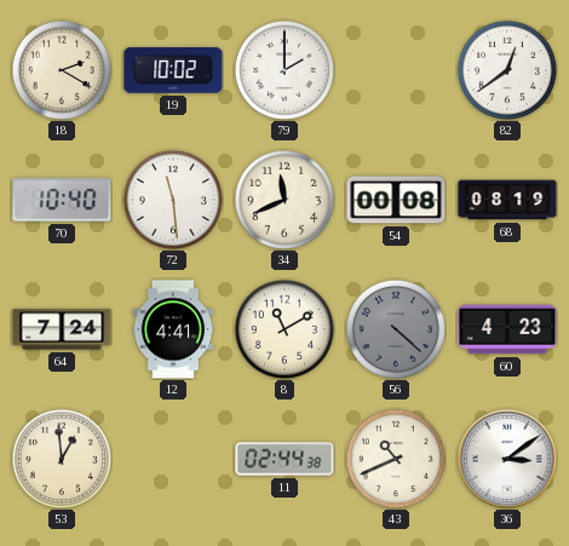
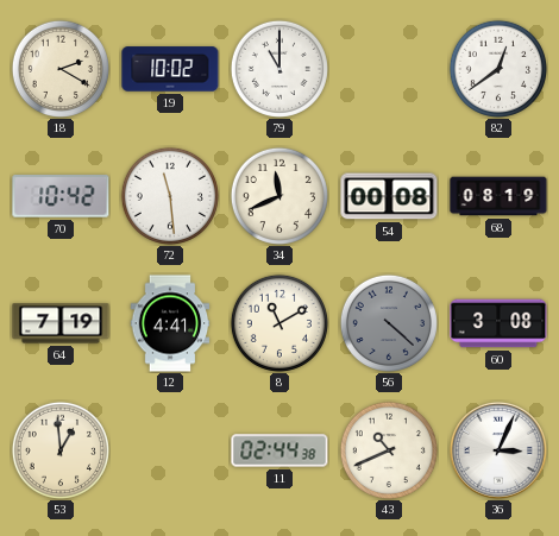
79: 2:00 -> 11:00 (279, 69)
70: 10:40 -> 10:42 (61, 196)
64: 7:24 -> 7:19 (61, 323)
60: 4:23 -> 3:08 (498, 323)
36: 3:09 -> 3:04 (498, 450)
